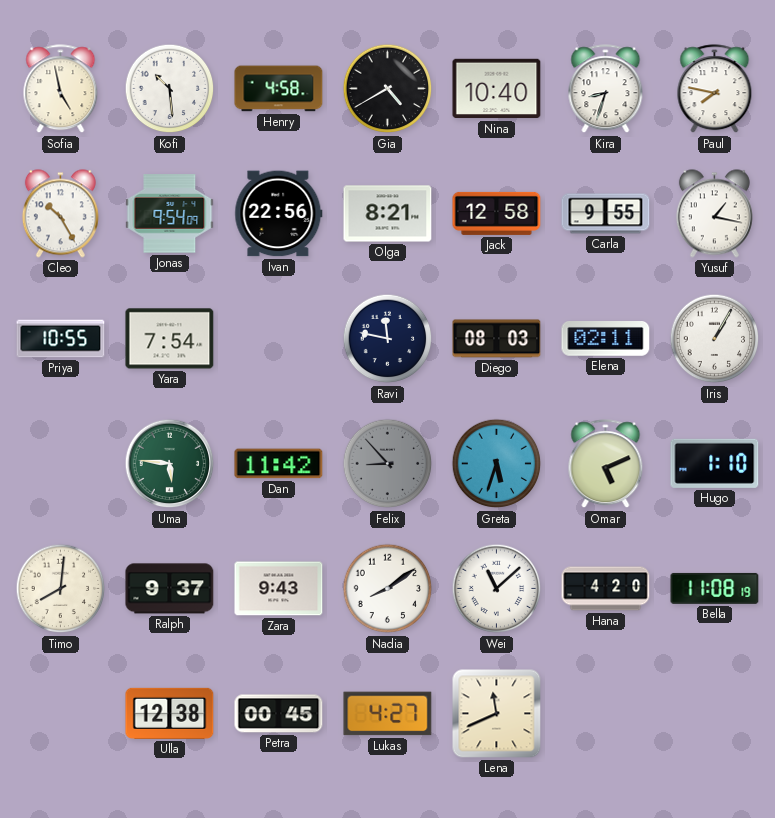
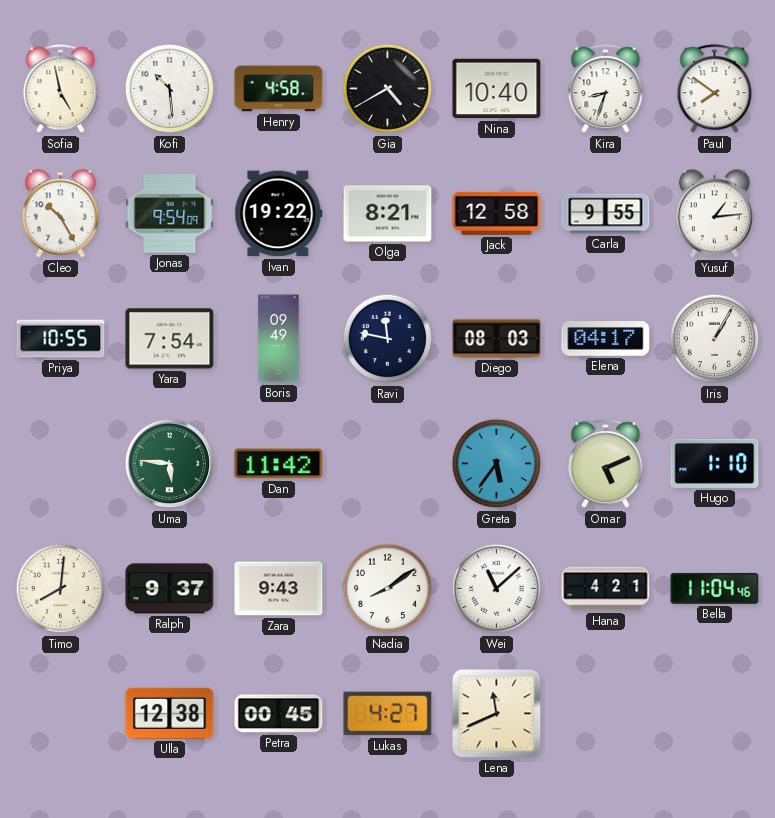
Paul: 7:47 -> 7:51 (715, 89)
Ivan: 22:56 -> 19:22 (279, 214)
Yusuf: 1:17 -> 1:14 (714, 214)
Boris: none -> 09:49 (279, 339)
Elena: 02:11 -> 04:17 (606, 339)
Felix: 8:53 -> none (388, 464)
Greta: 5:33 -> 5:36 (497, 464)
Hana: 4:20 -> 4:21 (606, 589)
Bella: 11:08 -> 11:04 (715, 588)
